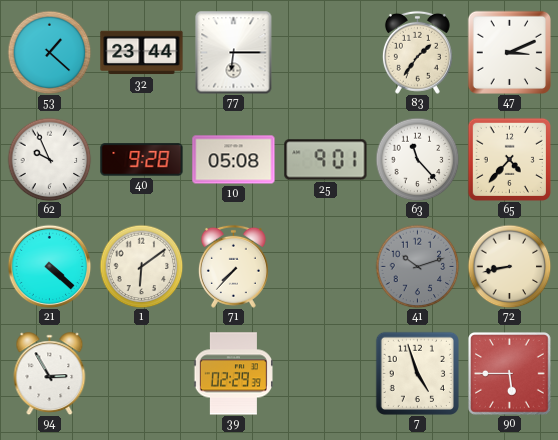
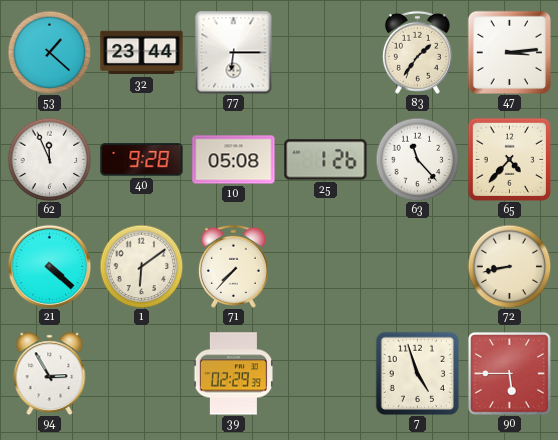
47: 3:11 -> 3:14 (509, 52)
62: 9:56 -> 11:56 (49, 159)
25: 9:01 -> 1:26 (326, 160)
41: 10:12 -> none (417, 266)
